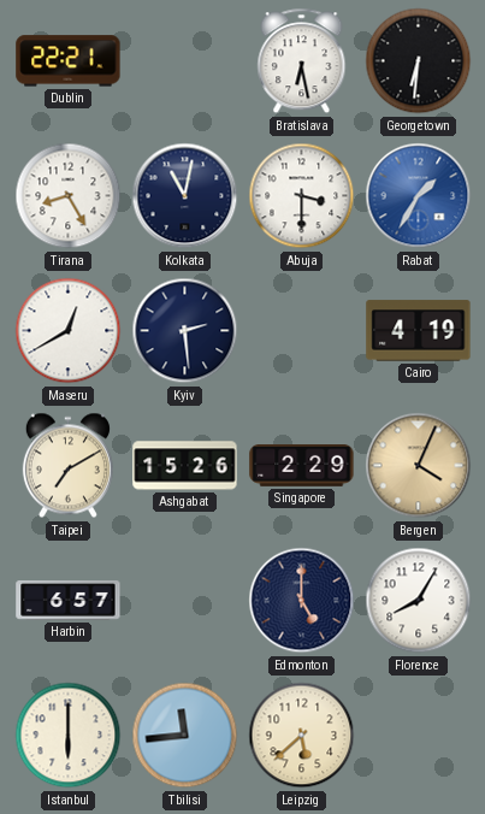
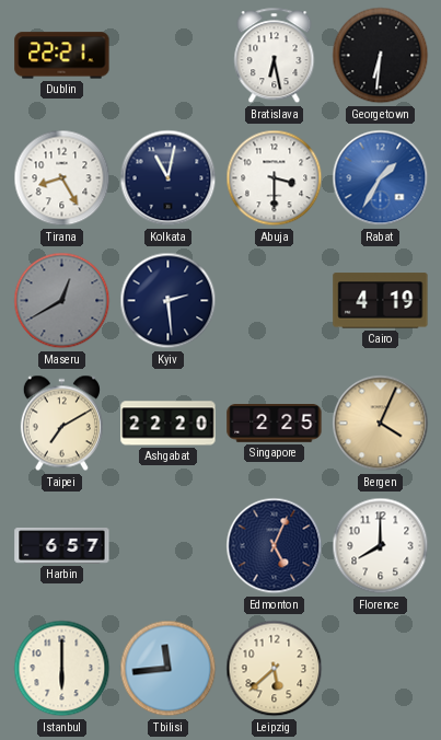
Maseru dial: white -> grey (62, 301)
Ashgabat: 15:26 -> 22:20 (169, 424)
Singapore: 2:29 -> 2:25 (275, 424)
Edmonton: 5:00 -> 5:04 (275, 546)
Florence: 8:05 -> 8:00 (381, 546)
